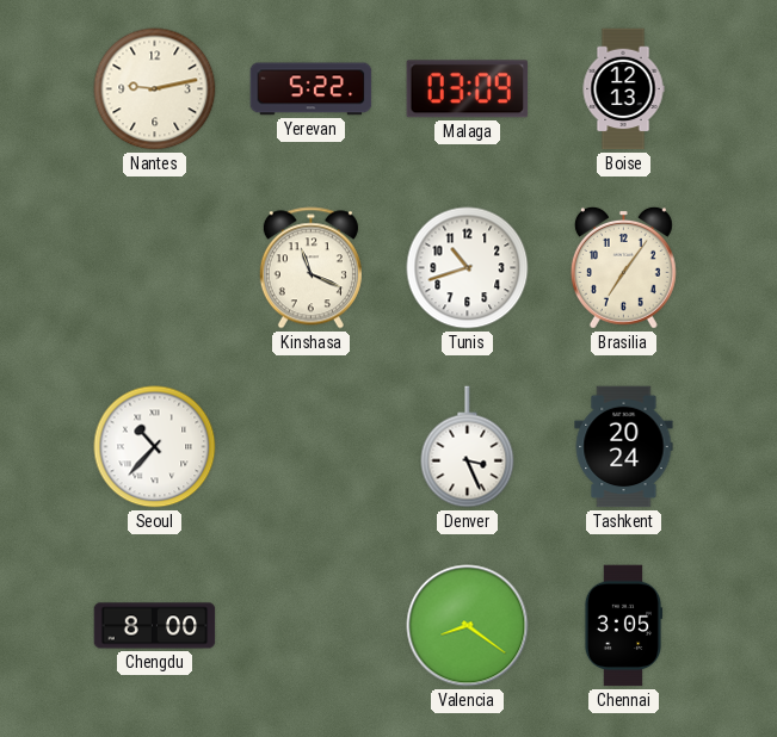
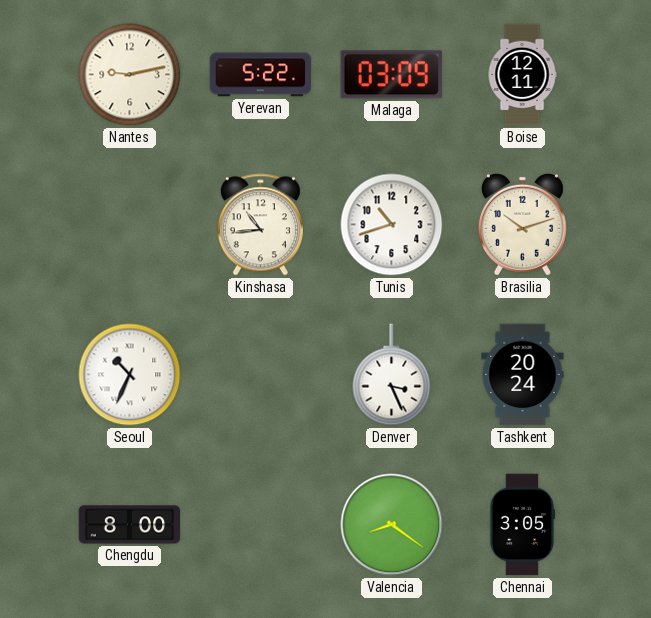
Boise: 12:13 -> 12:11 (522, 75)
Kinshasa: 11:19 -> 10:44 (260, 225)
Brasilia: 7:06 -> 10:12 (522, 224)
Seoul: 10:37 -> 10:34 (130, 375)
